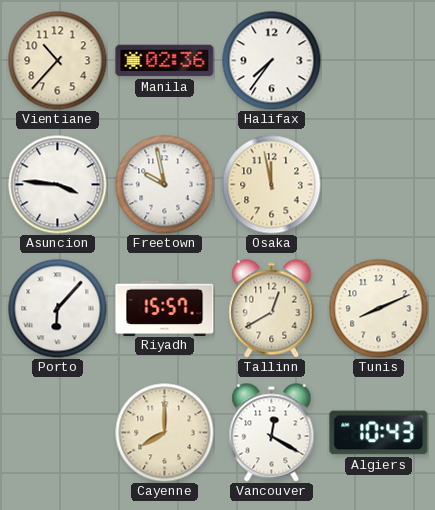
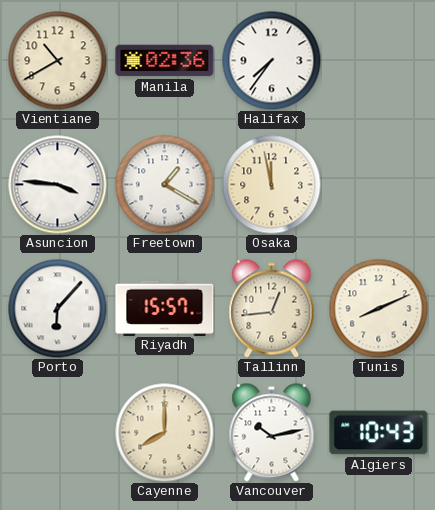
Vientiane: 10:37 -> 10:40 (58, 61)
Freetown: 9:58 -> 1:20 (165, 185)
Tallinn: 12:40 -> 12:44 (272, 309)
Vancouver: 12:20 -> 10:13 (272, 433)
